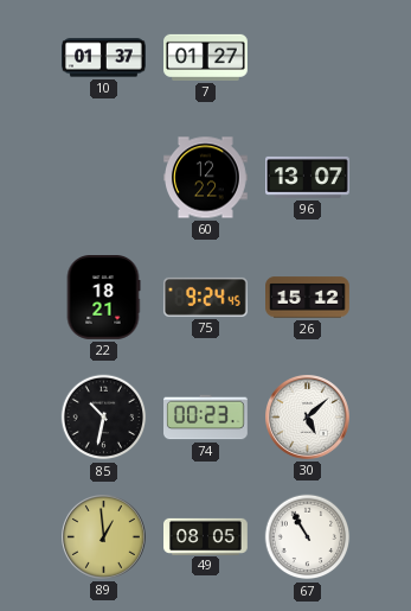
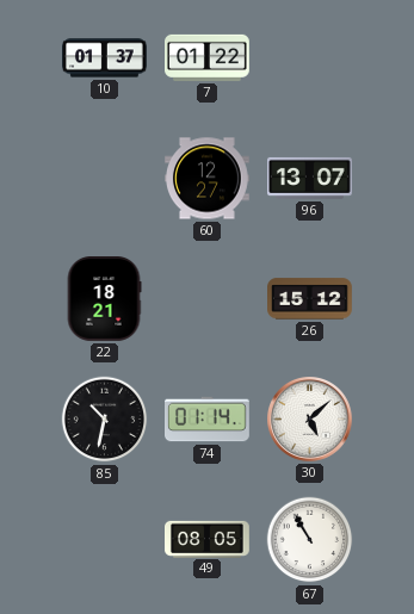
7: 01:27 -> 01:22 (208, 57)
60: 12:22 -> 12:27 (208, 179)
75: 9:24 -> none (205, 297)
74: 00:23 -> 01:14 (208, 420)
89: 12:59 -> none (104, 537)
